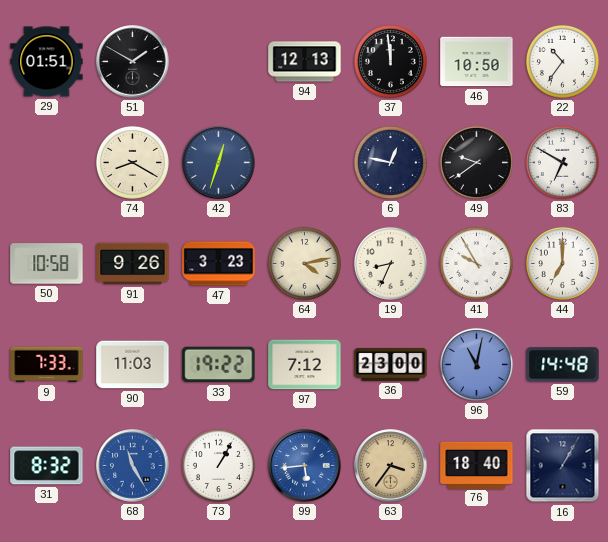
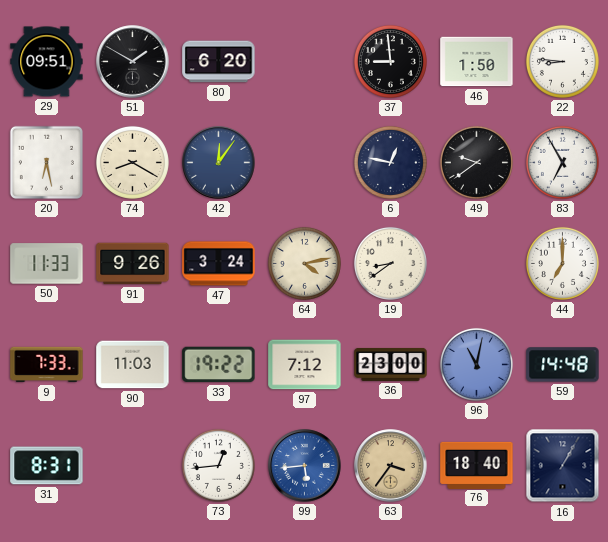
29: 01:51 -> 09:51 (47, 62)
80: none -> 6:20 (219, 62)
94: 12:13 -> none (305, 62)
37: 11:59 -> 8:59 (390, 61)
46: 10:50 -> 1:50 (477, 62)
22: 10:36 -> 8:46 (562, 61)
20: none -> 6:28 (46, 162)
42: 12:33 -> 12:06 (219, 163)
83: 6:50 -> 6:55 (562, 162)
50: 10:58 -> 11:33 (47, 264)
47: 3:23 -> 3:24 (219, 264)
19: 8:34 -> 8:39 (390, 263)
41: 9:55 -> none (476, 263)
31: 8:32 -> 8:31 (47, 466)
68: 11:25 -> none (133, 466)
73: 1:05 -> 12:44 (218, 465)
